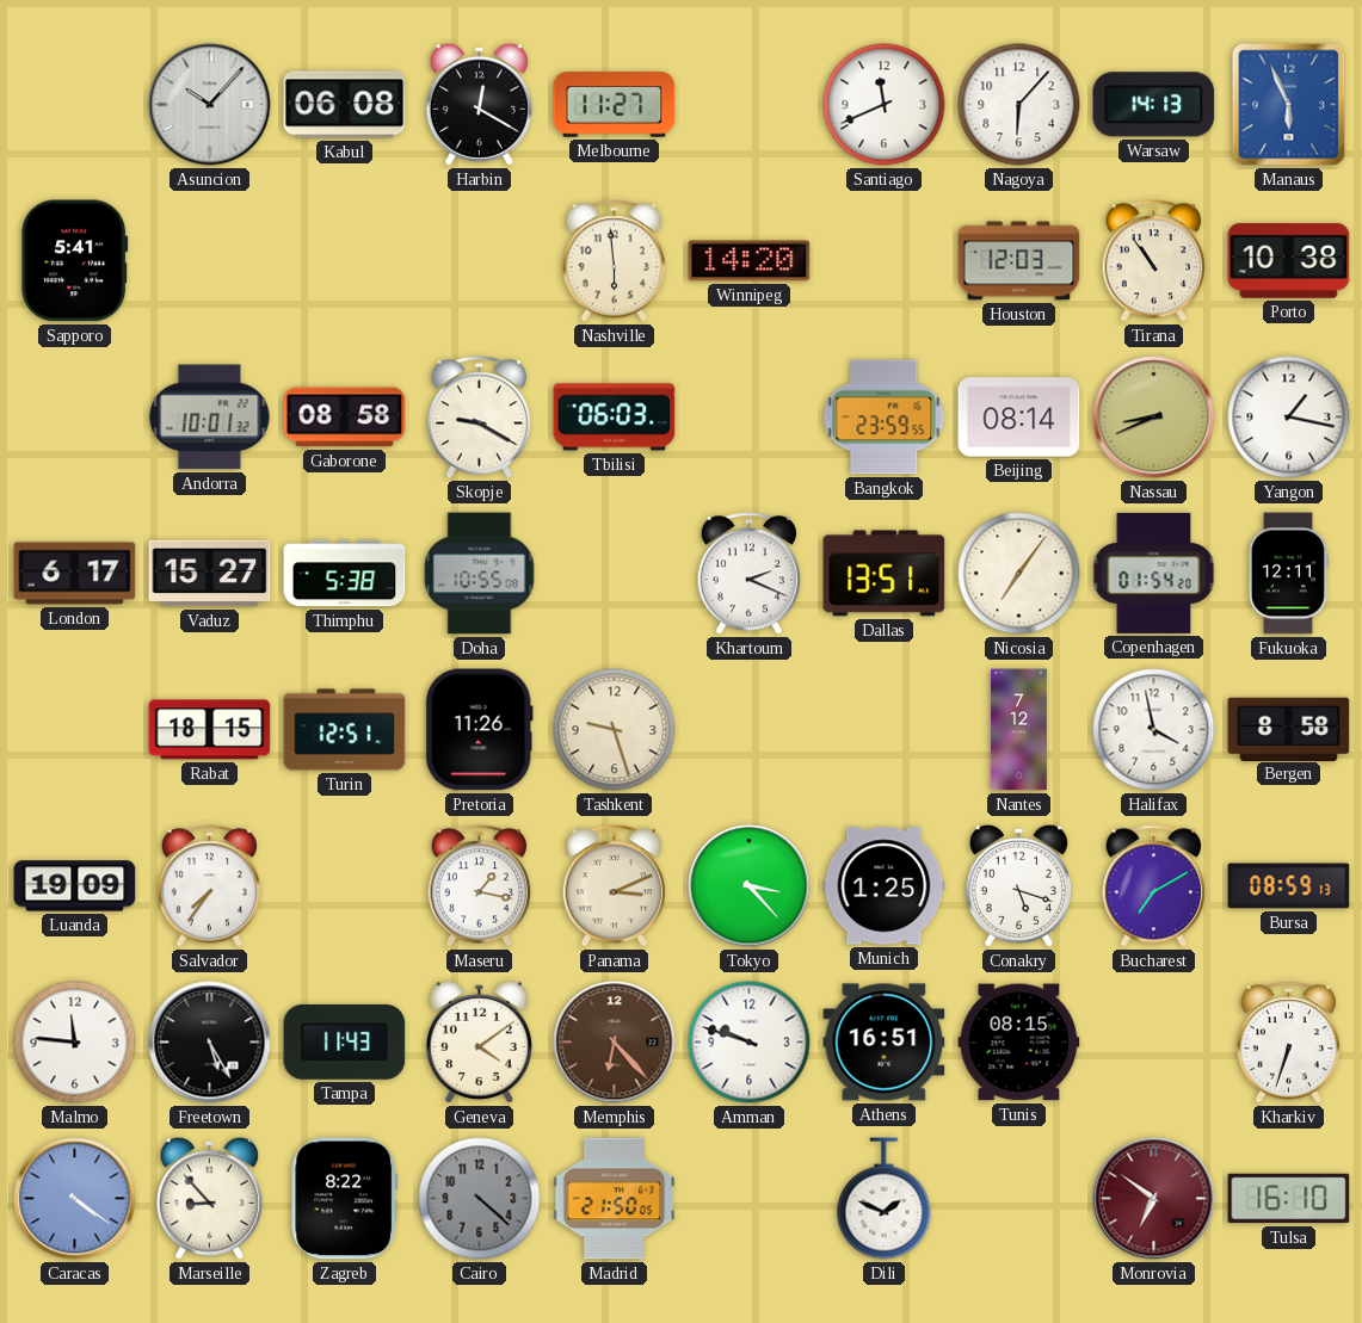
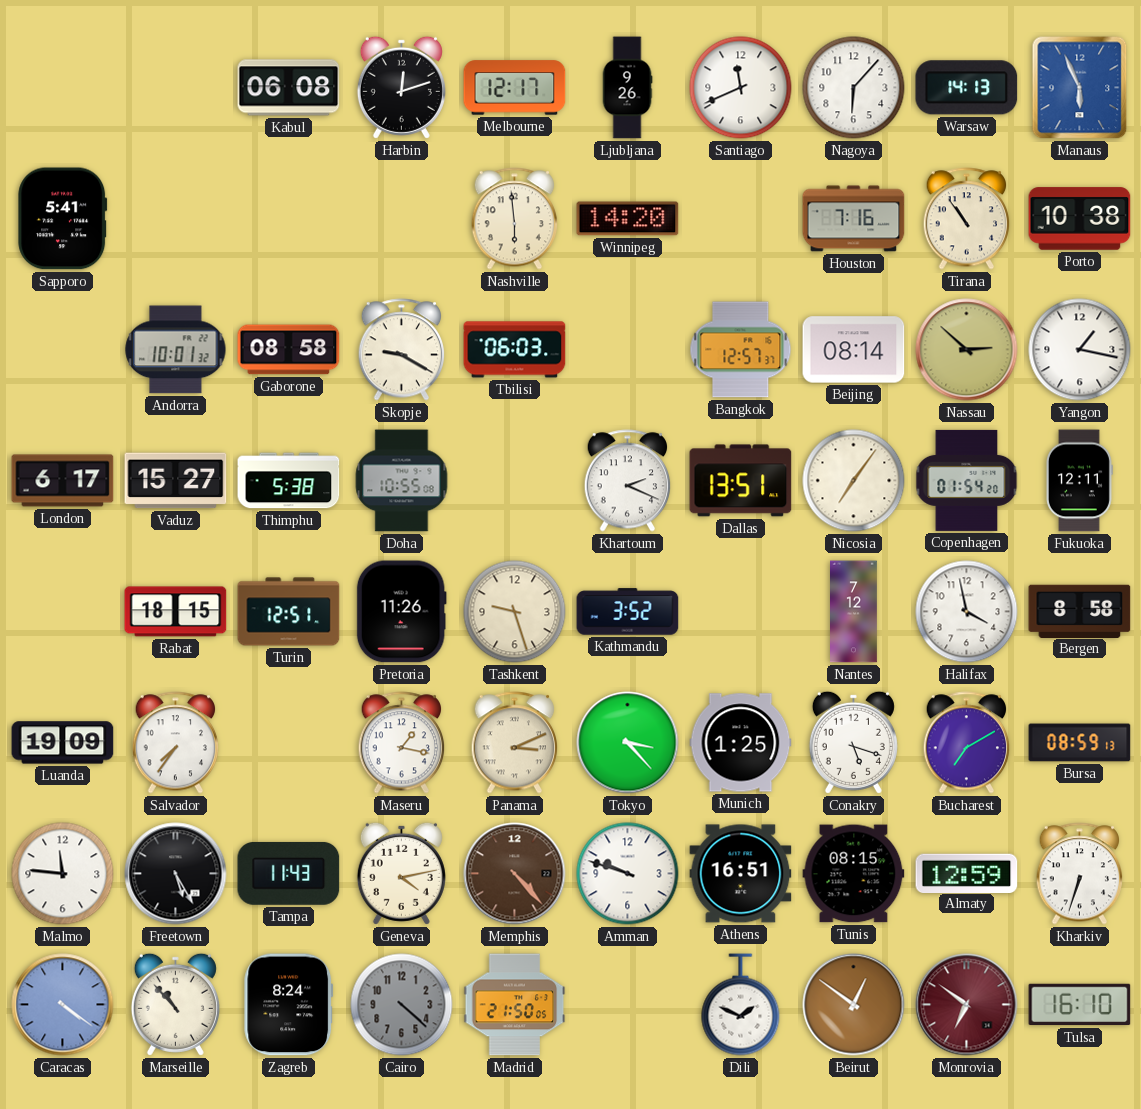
Asuncion: 10:07 -> none (210, 105)
Harbin: 12:20 -> 12:12 (401, 87)
Melbourne: 11:27 -> 12:17 (515, 88)
Ljubljana: none -> 9:26 (627, 88)
Houston: 12:03 -> 7:16 (854, 219)
Bangkok: 23:59 -> 12:57 (741, 350)
Nassau: 8:41 -> 2:52 (967, 350)
Kathmandu: none -> 3:52 (628, 612)
Geneva: 4:09 -> 4:13 (401, 873)
Memphis: 6:23 -> 4:23 (515, 874)
Almaty: none -> 12:59 (967, 873)
Marseille: 8:53 -> 10:53 (175, 1004)
Zagreb: 8:22 -> 8:24 (289, 1005)
Beirut: none -> 12:51 (854, 1005)
